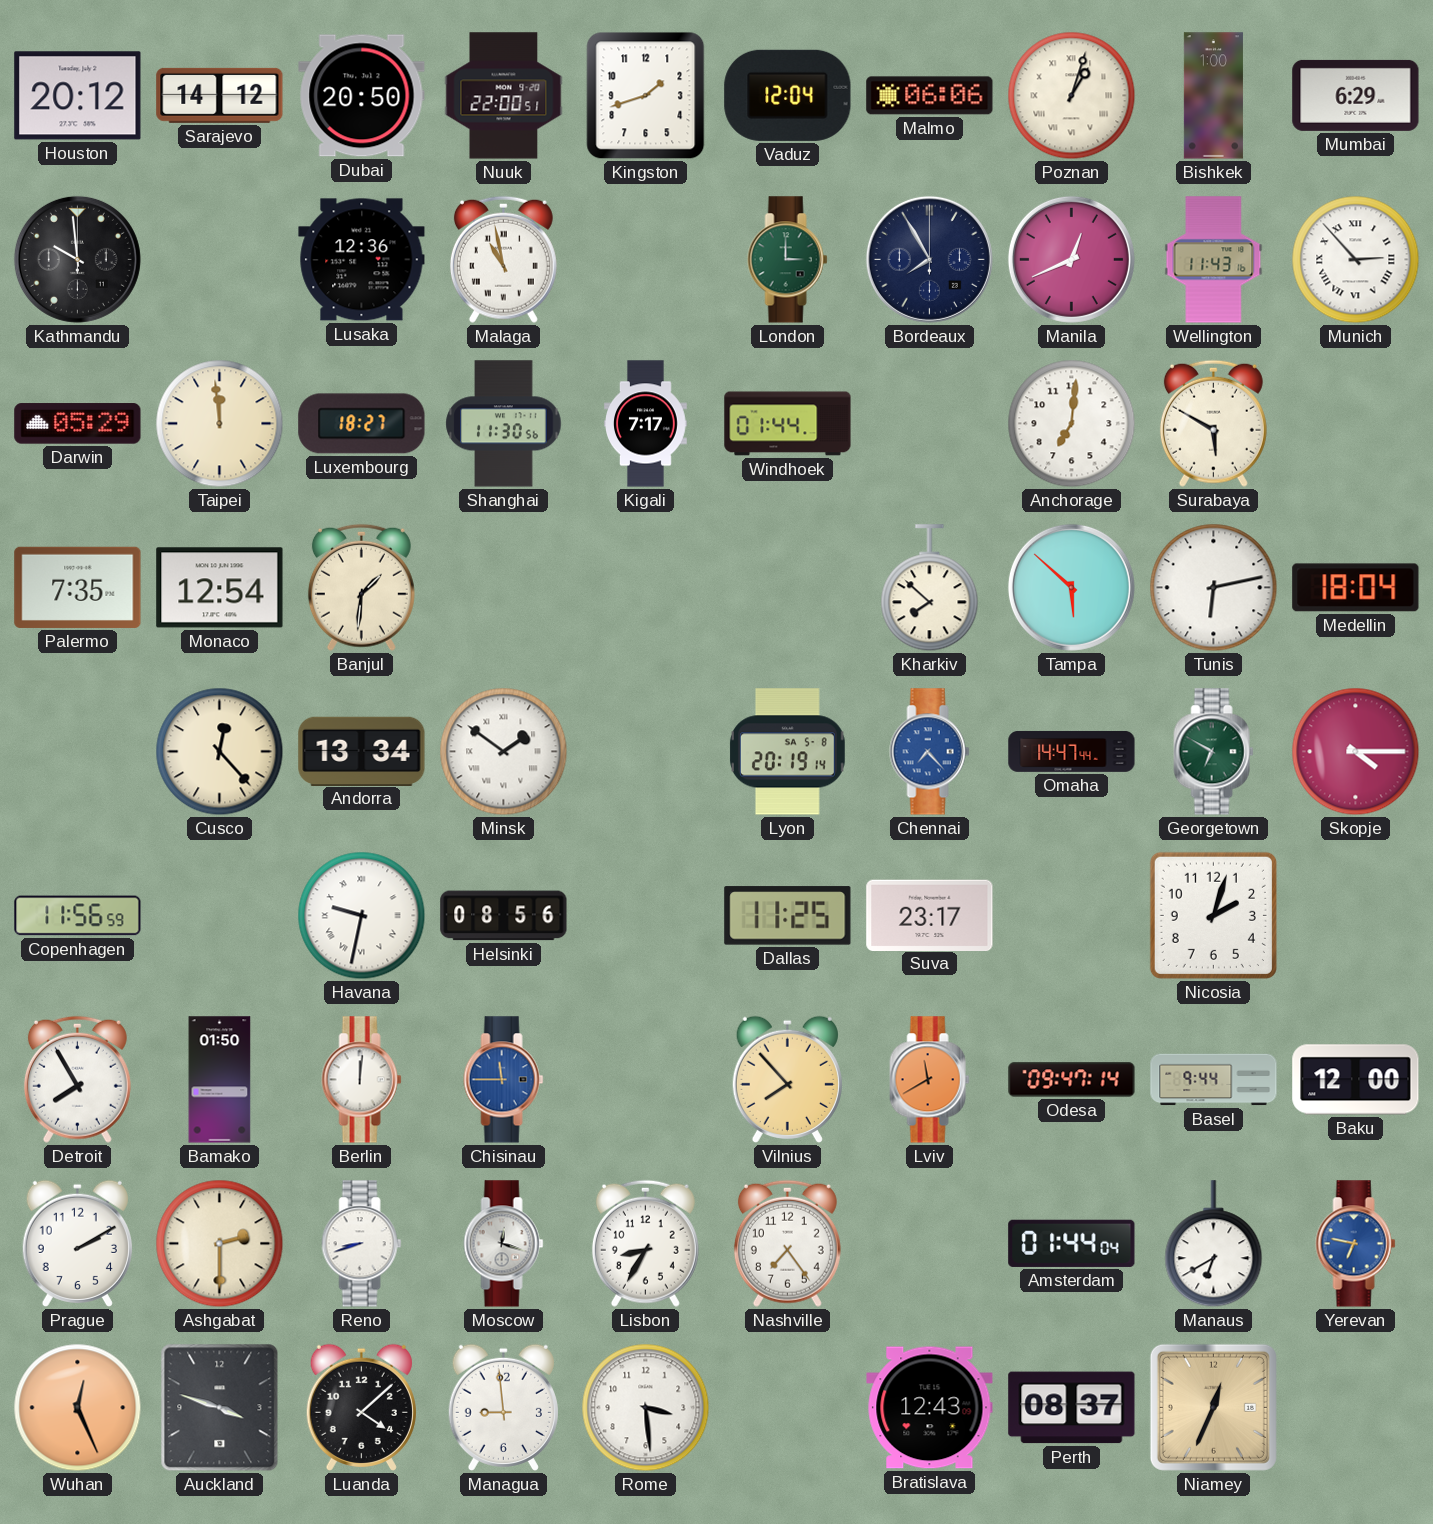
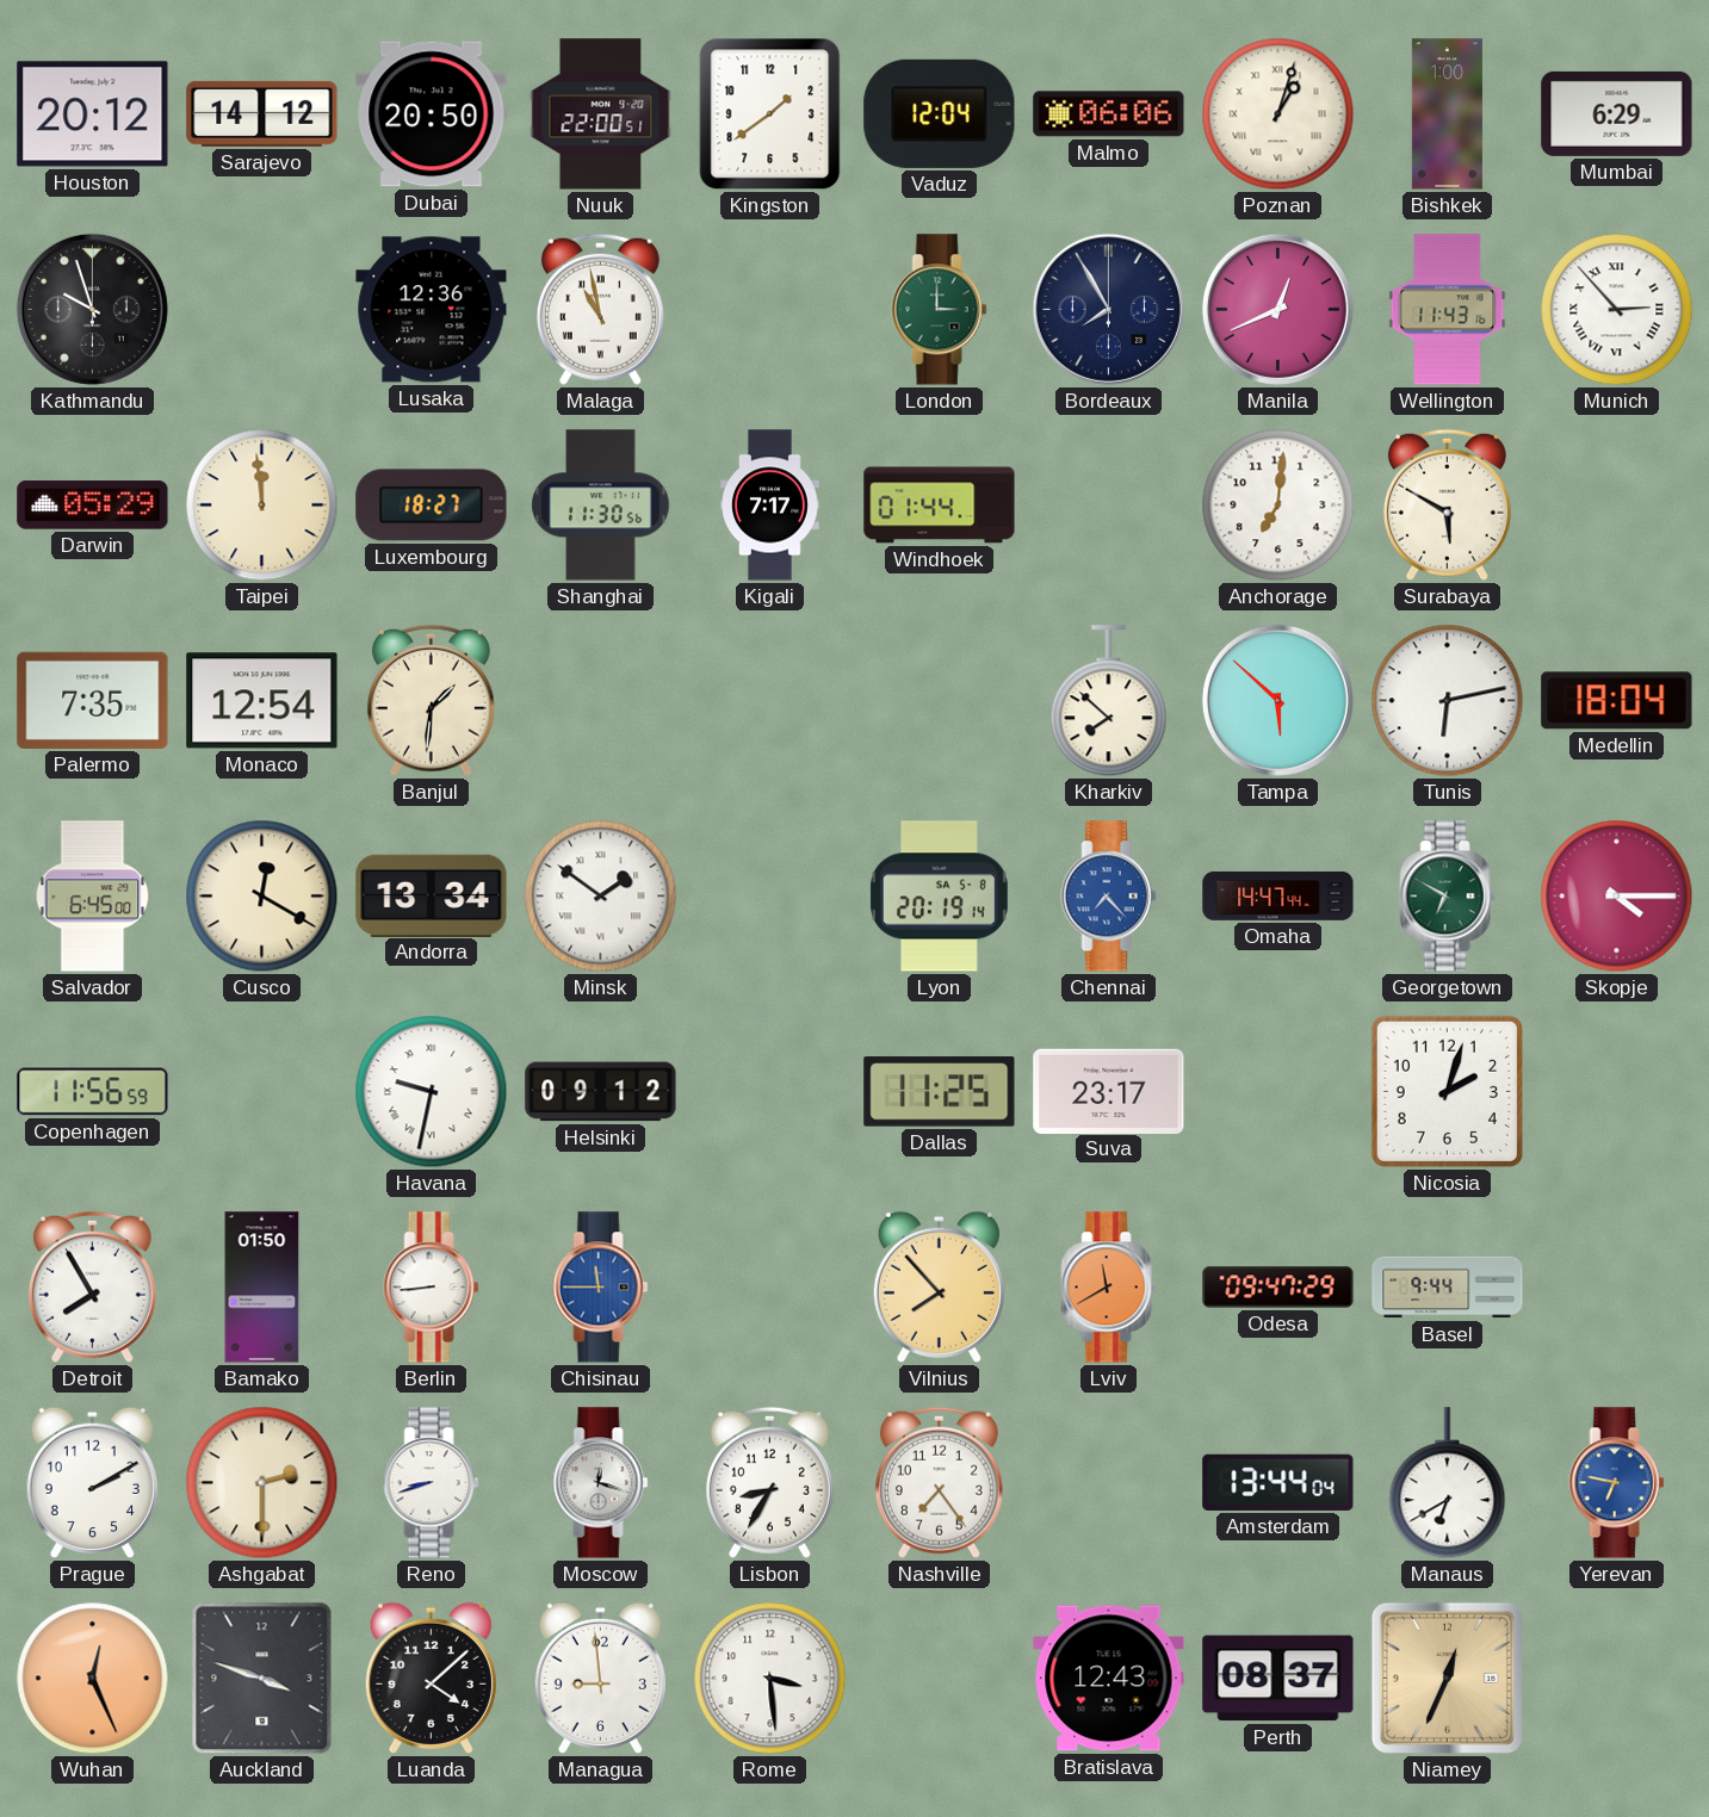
Kingston: 1:42 -> 1:39 (770, 114)
Kathmandu: 9:59 -> 9:57 (92, 309)
Salvador: none -> 6:45 (93, 897)
Cusco: 12:23 -> 12:20 (262, 897)
Helsinki: 08:56 -> 09:12 (601, 1092)
Berlin: 12:01 -> 8:44 (432, 1288)
Odesa: 09:47:14 -> 09:47:29 (1278, 1288)
Baku: 12:00 -> none (1356, 1080)
Amsterdam: 01:44 -> 13:44 (1278, 1482)
